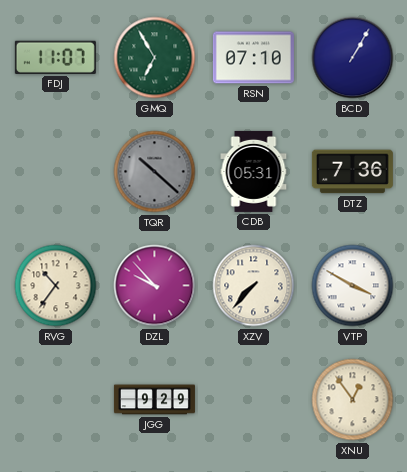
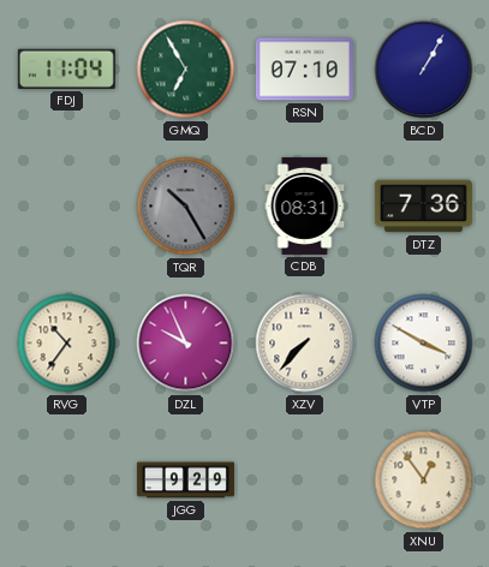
FDJ: 11:07 -> 11:04 (66, 68)
TQR: 10:22 -> 10:25 (186, 207)
CDB: 05:31 -> 08:31 (305, 205)
DZL: 9:53 -> 9:56 (186, 344)
